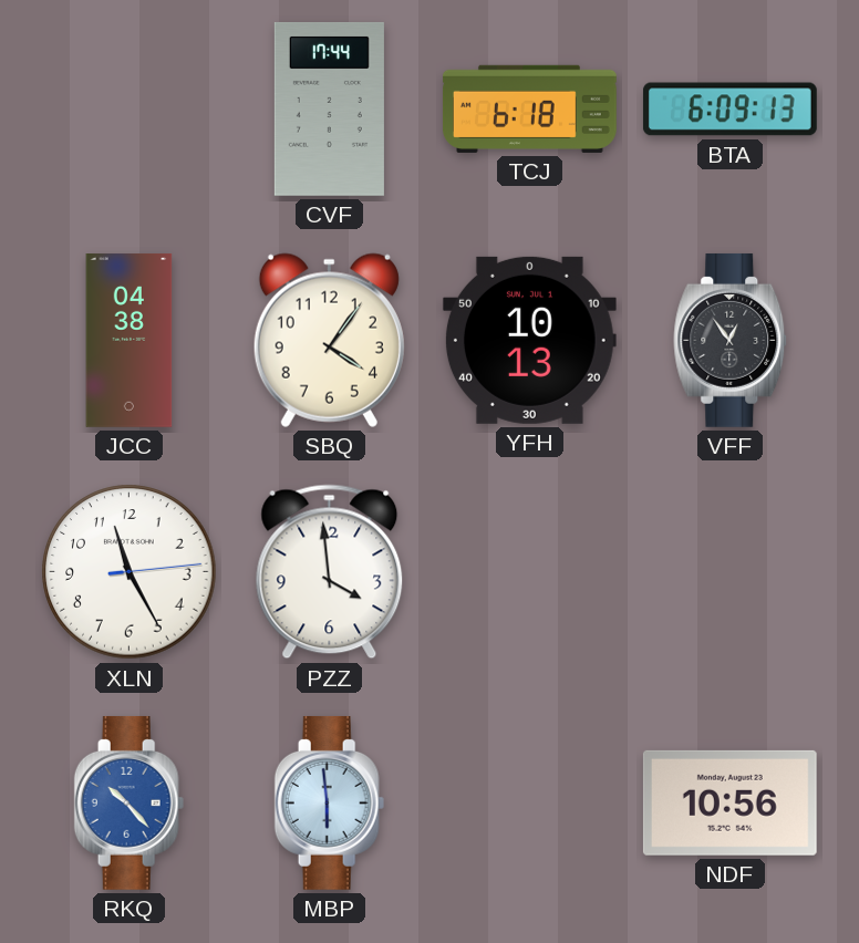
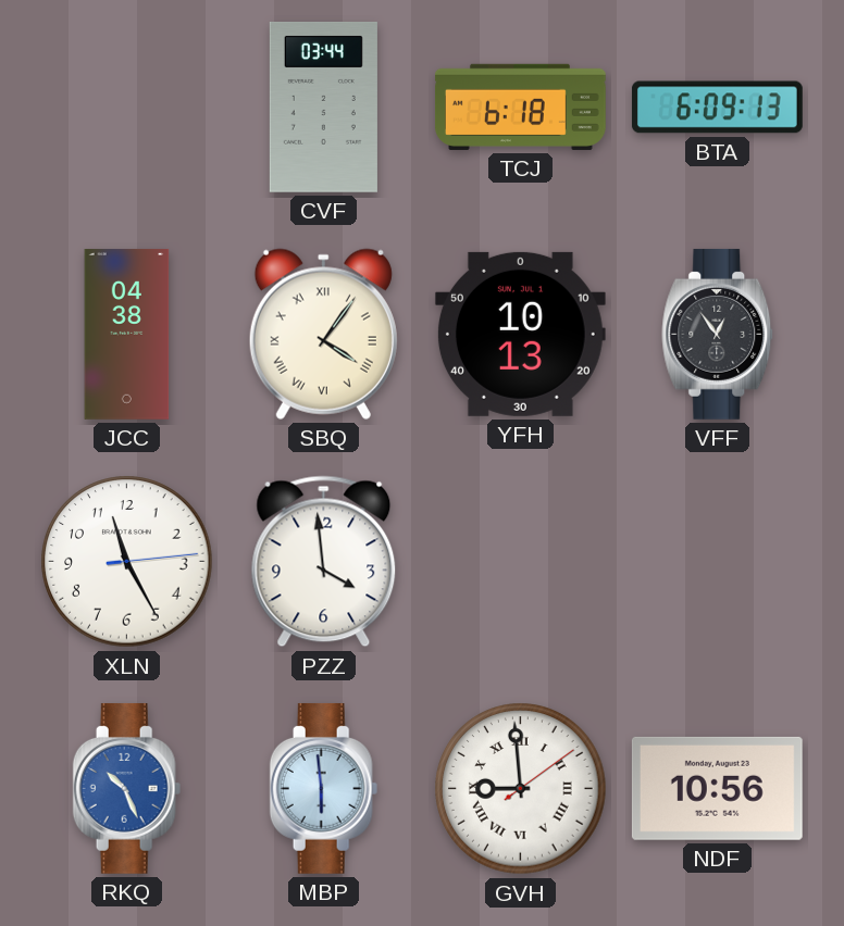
CVF: 17:44 -> 03:44 (323, 107)
SBQ numerals: Arabic -> Roman (323, 334)
RKQ: 10:23 -> 10:26 (127, 788)
GVH: none -> 8:59 (521, 789)
